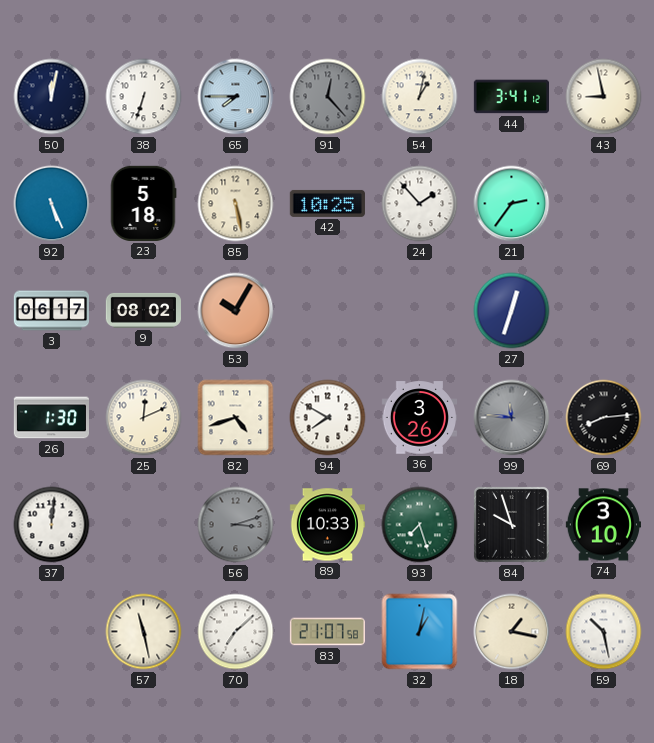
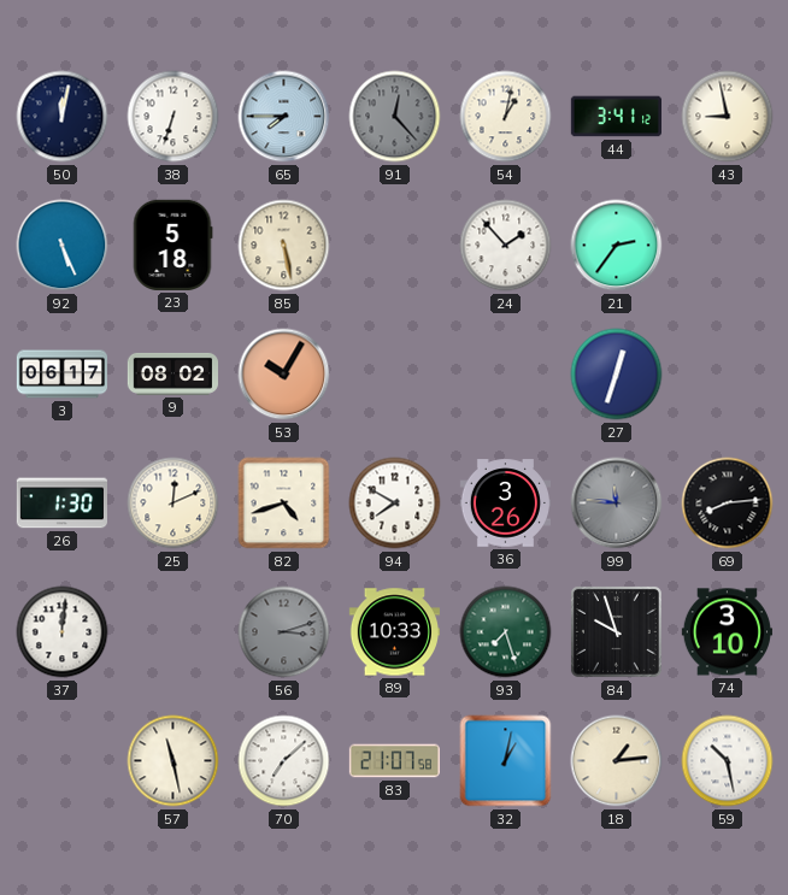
42: 10:25 -> none (327, 203)
18: 1:17 -> 1:14 (617, 761)
